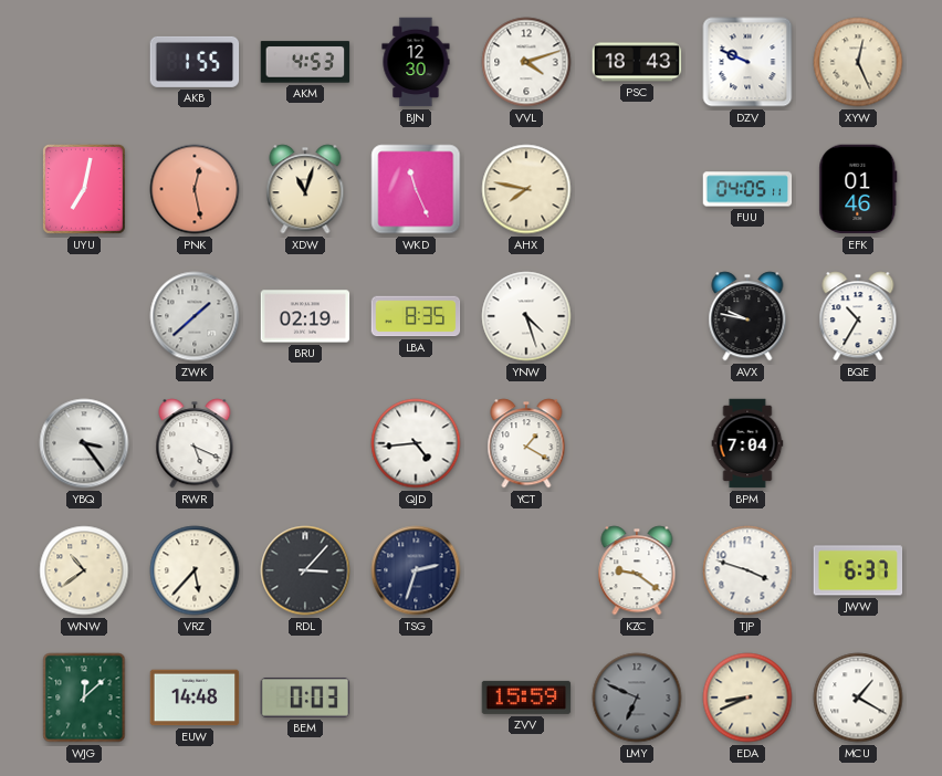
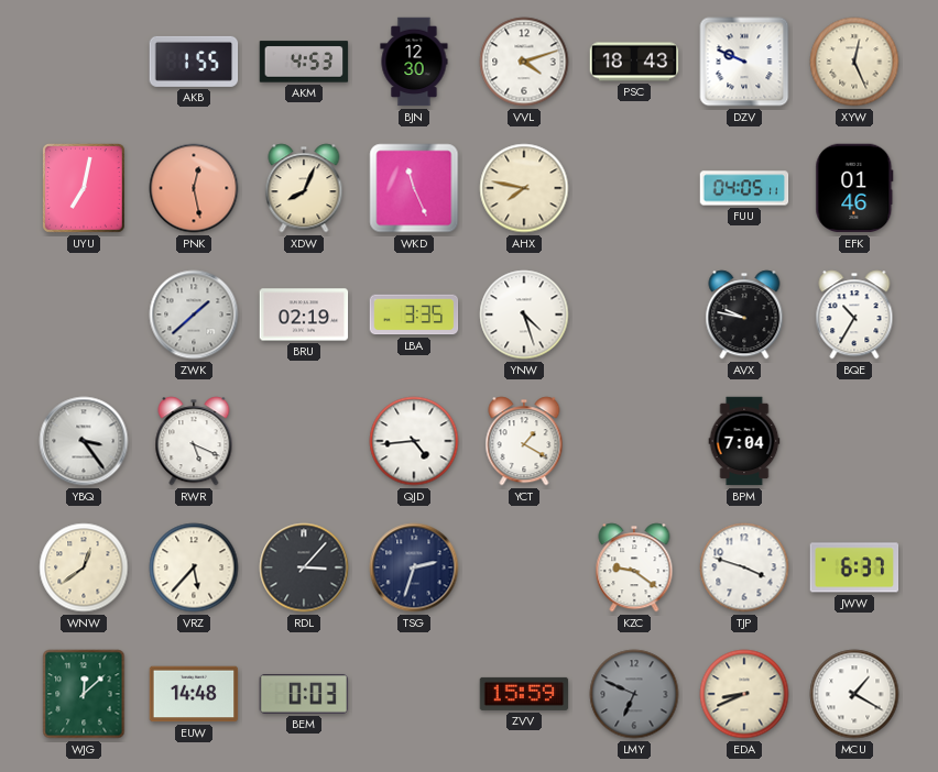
XDW: 11:03 -> 8:04 (304, 188)
LBA: 8:35 -> 3:35 (414, 315)
WNW: 10:39 -> 12:39 (84, 567)
